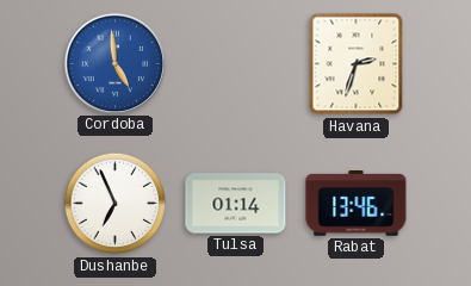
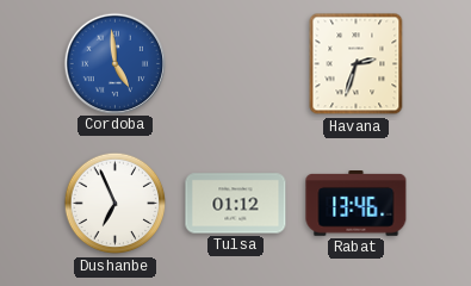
Tulsa: 01:14 -> 01:12 (236, 204)
